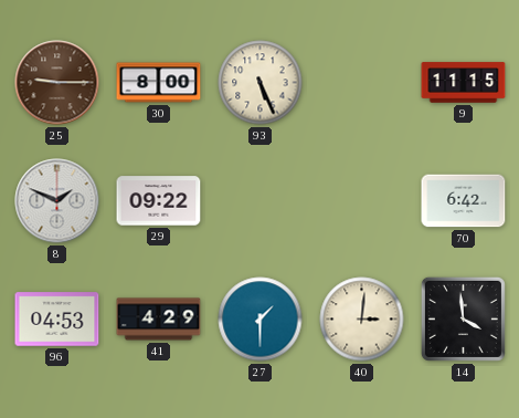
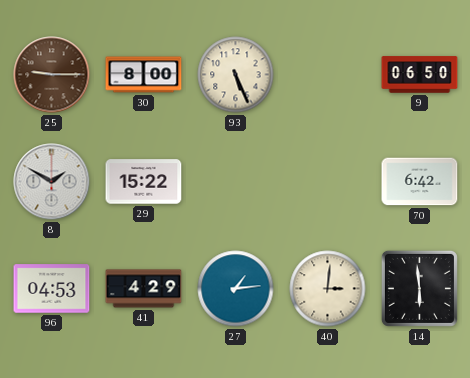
9: 11:15 -> 06:50 (420, 75)
8: 1:49 -> 1:50 (52, 182)
29: 09:22 -> 15:22 (144, 182)
27: 1:30 -> 1:14 (236, 289)
14: 3:59 -> 5:59 (419, 288)
